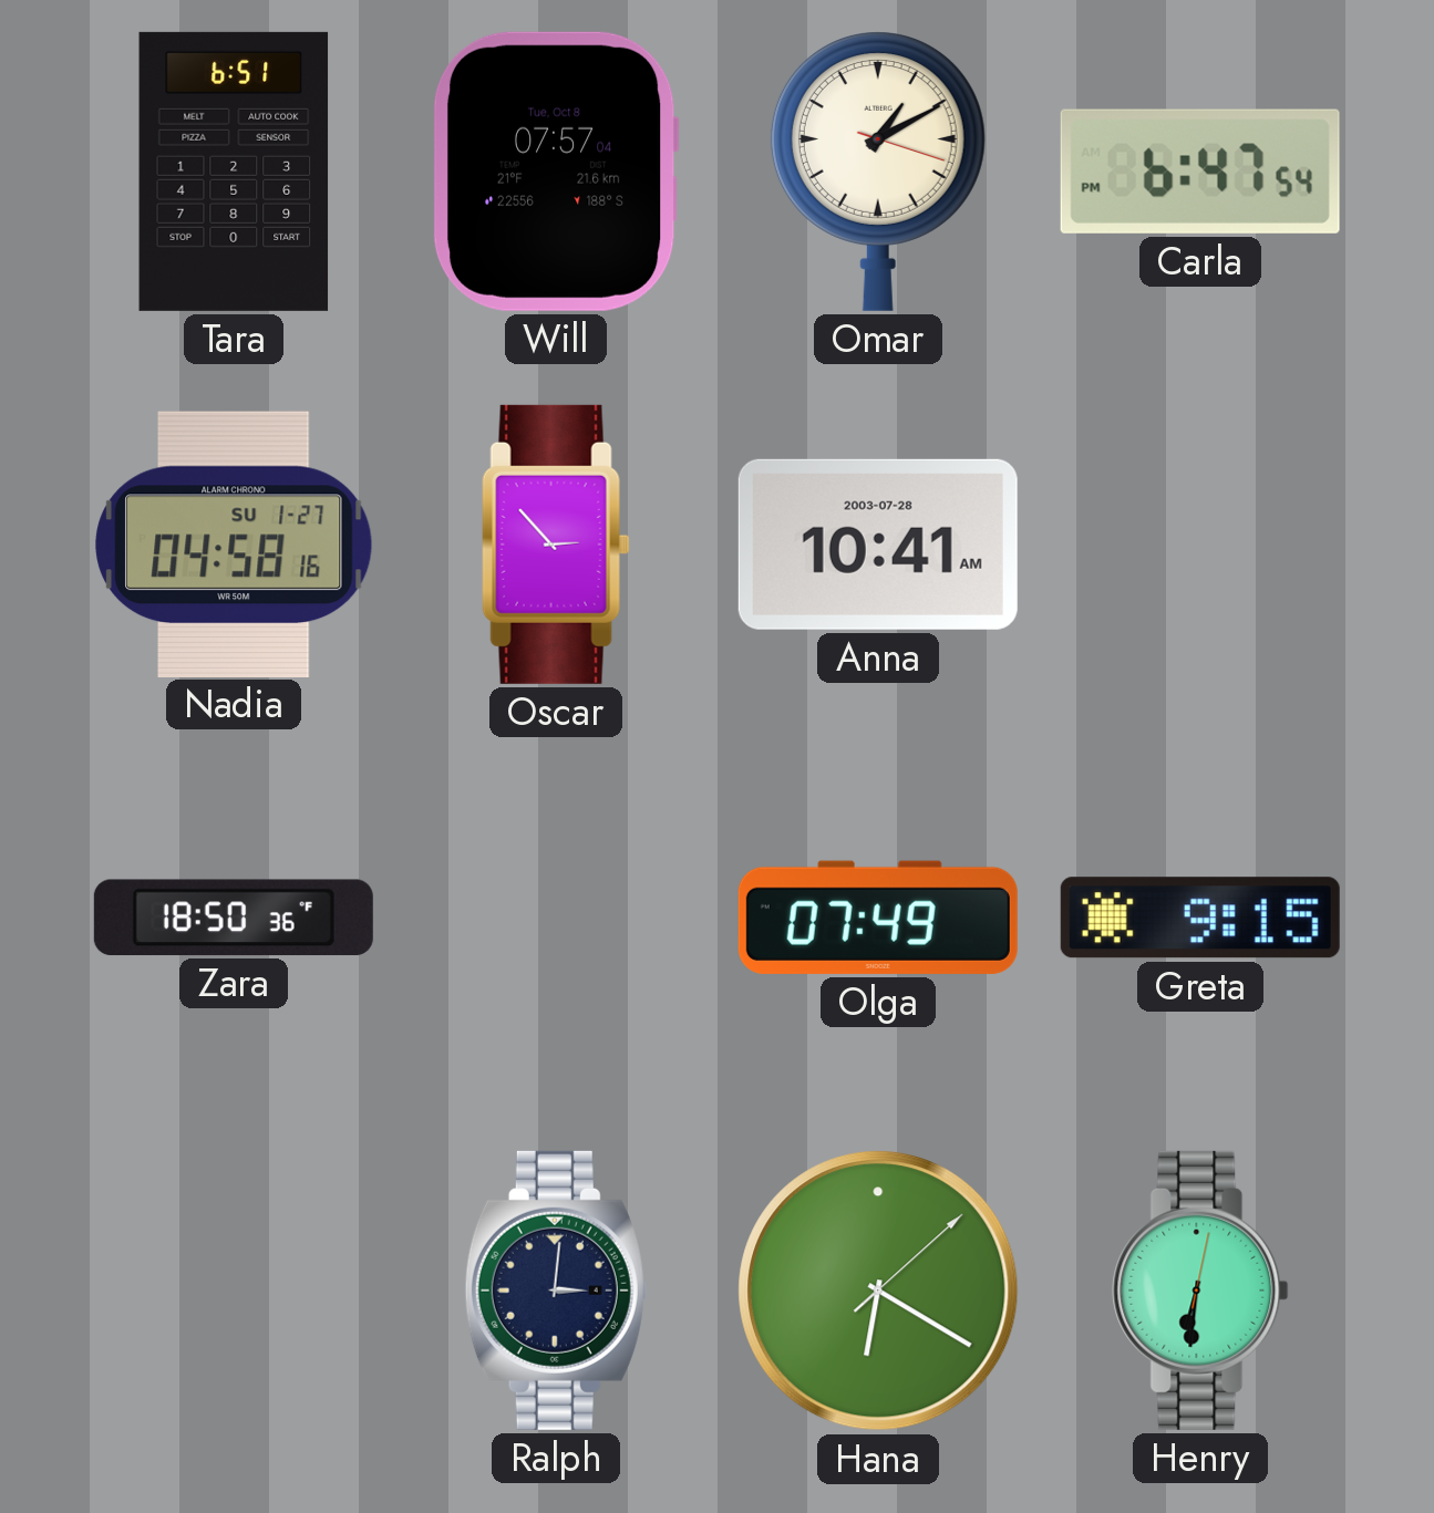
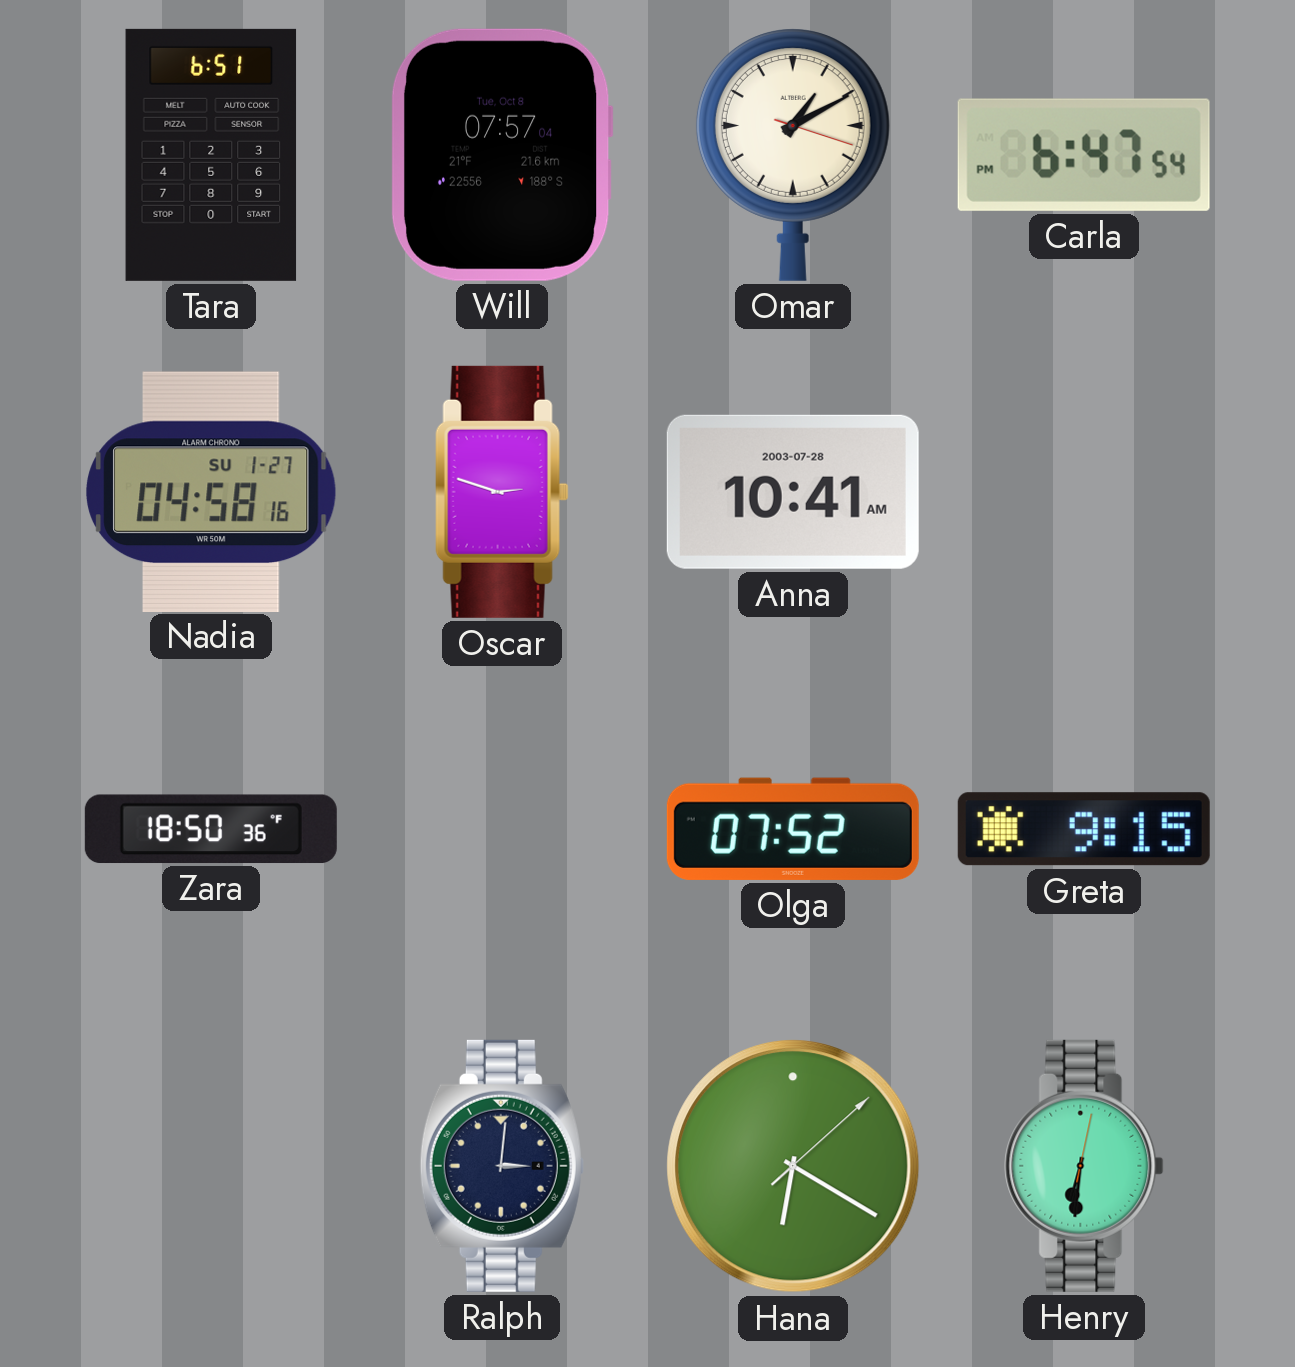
Oscar: 2:53 -> 2:48 (502, 492)
Olga: 07:49 -> 07:52 (793, 829)
